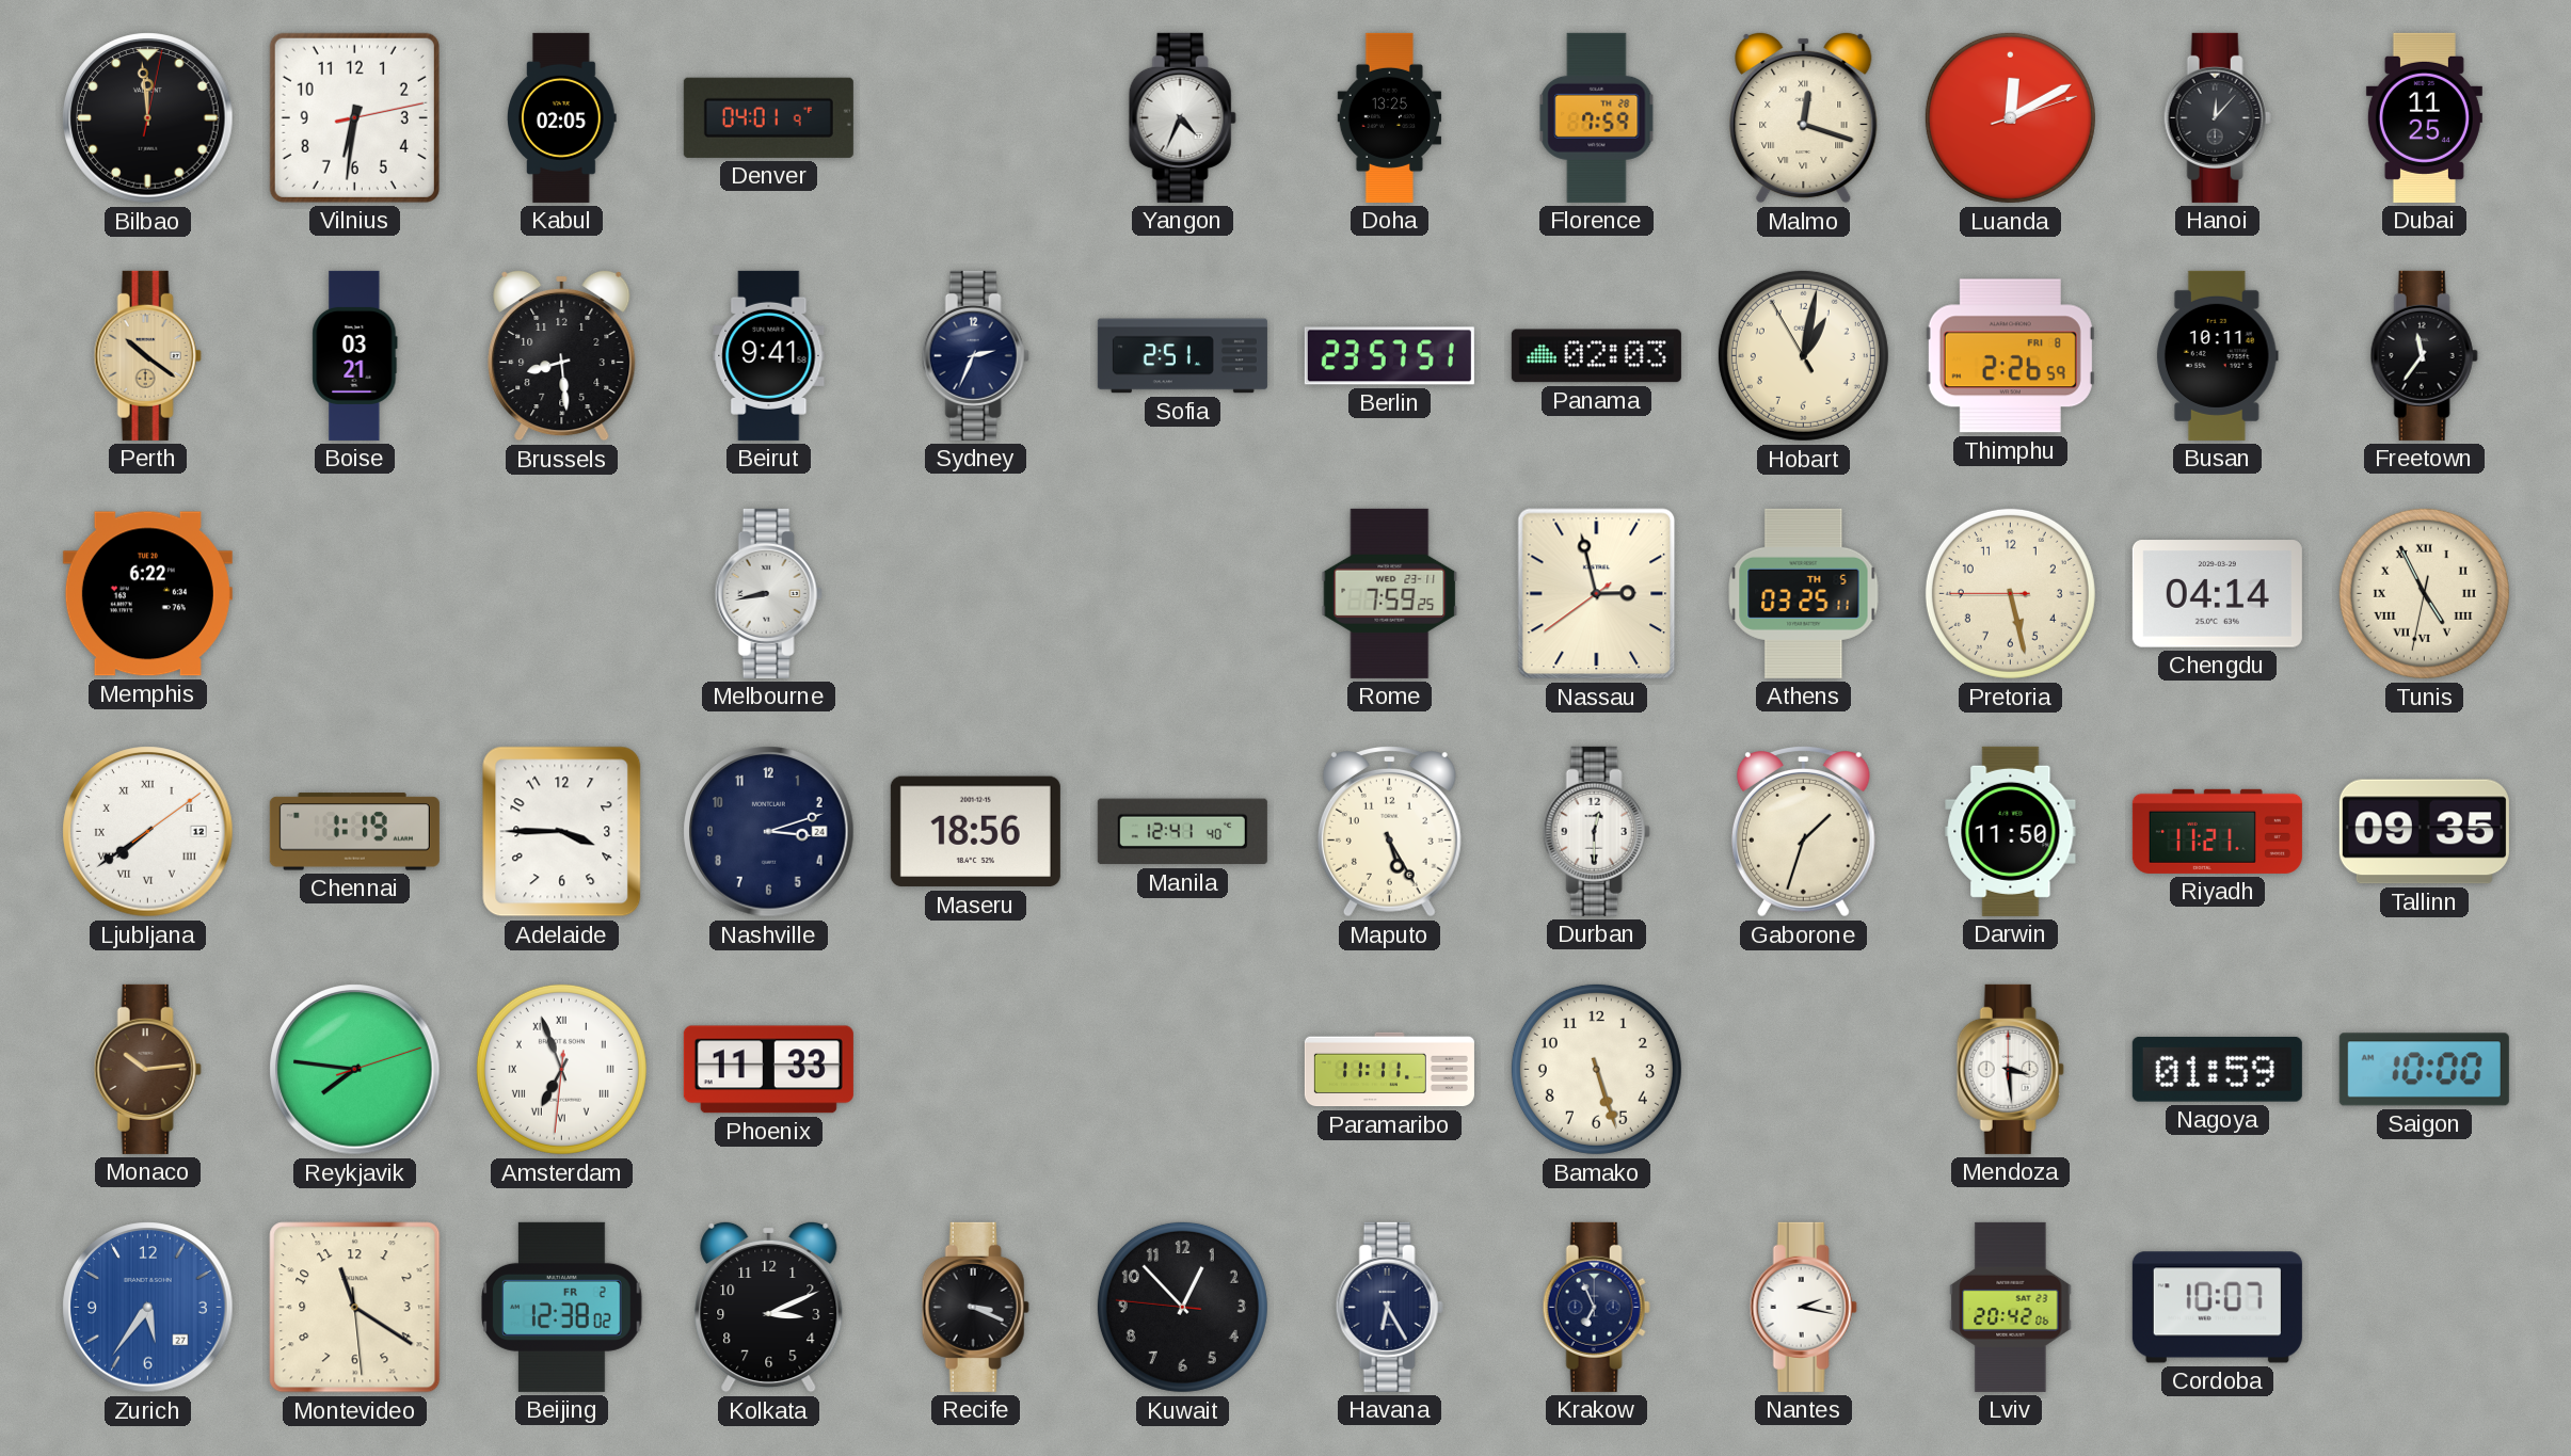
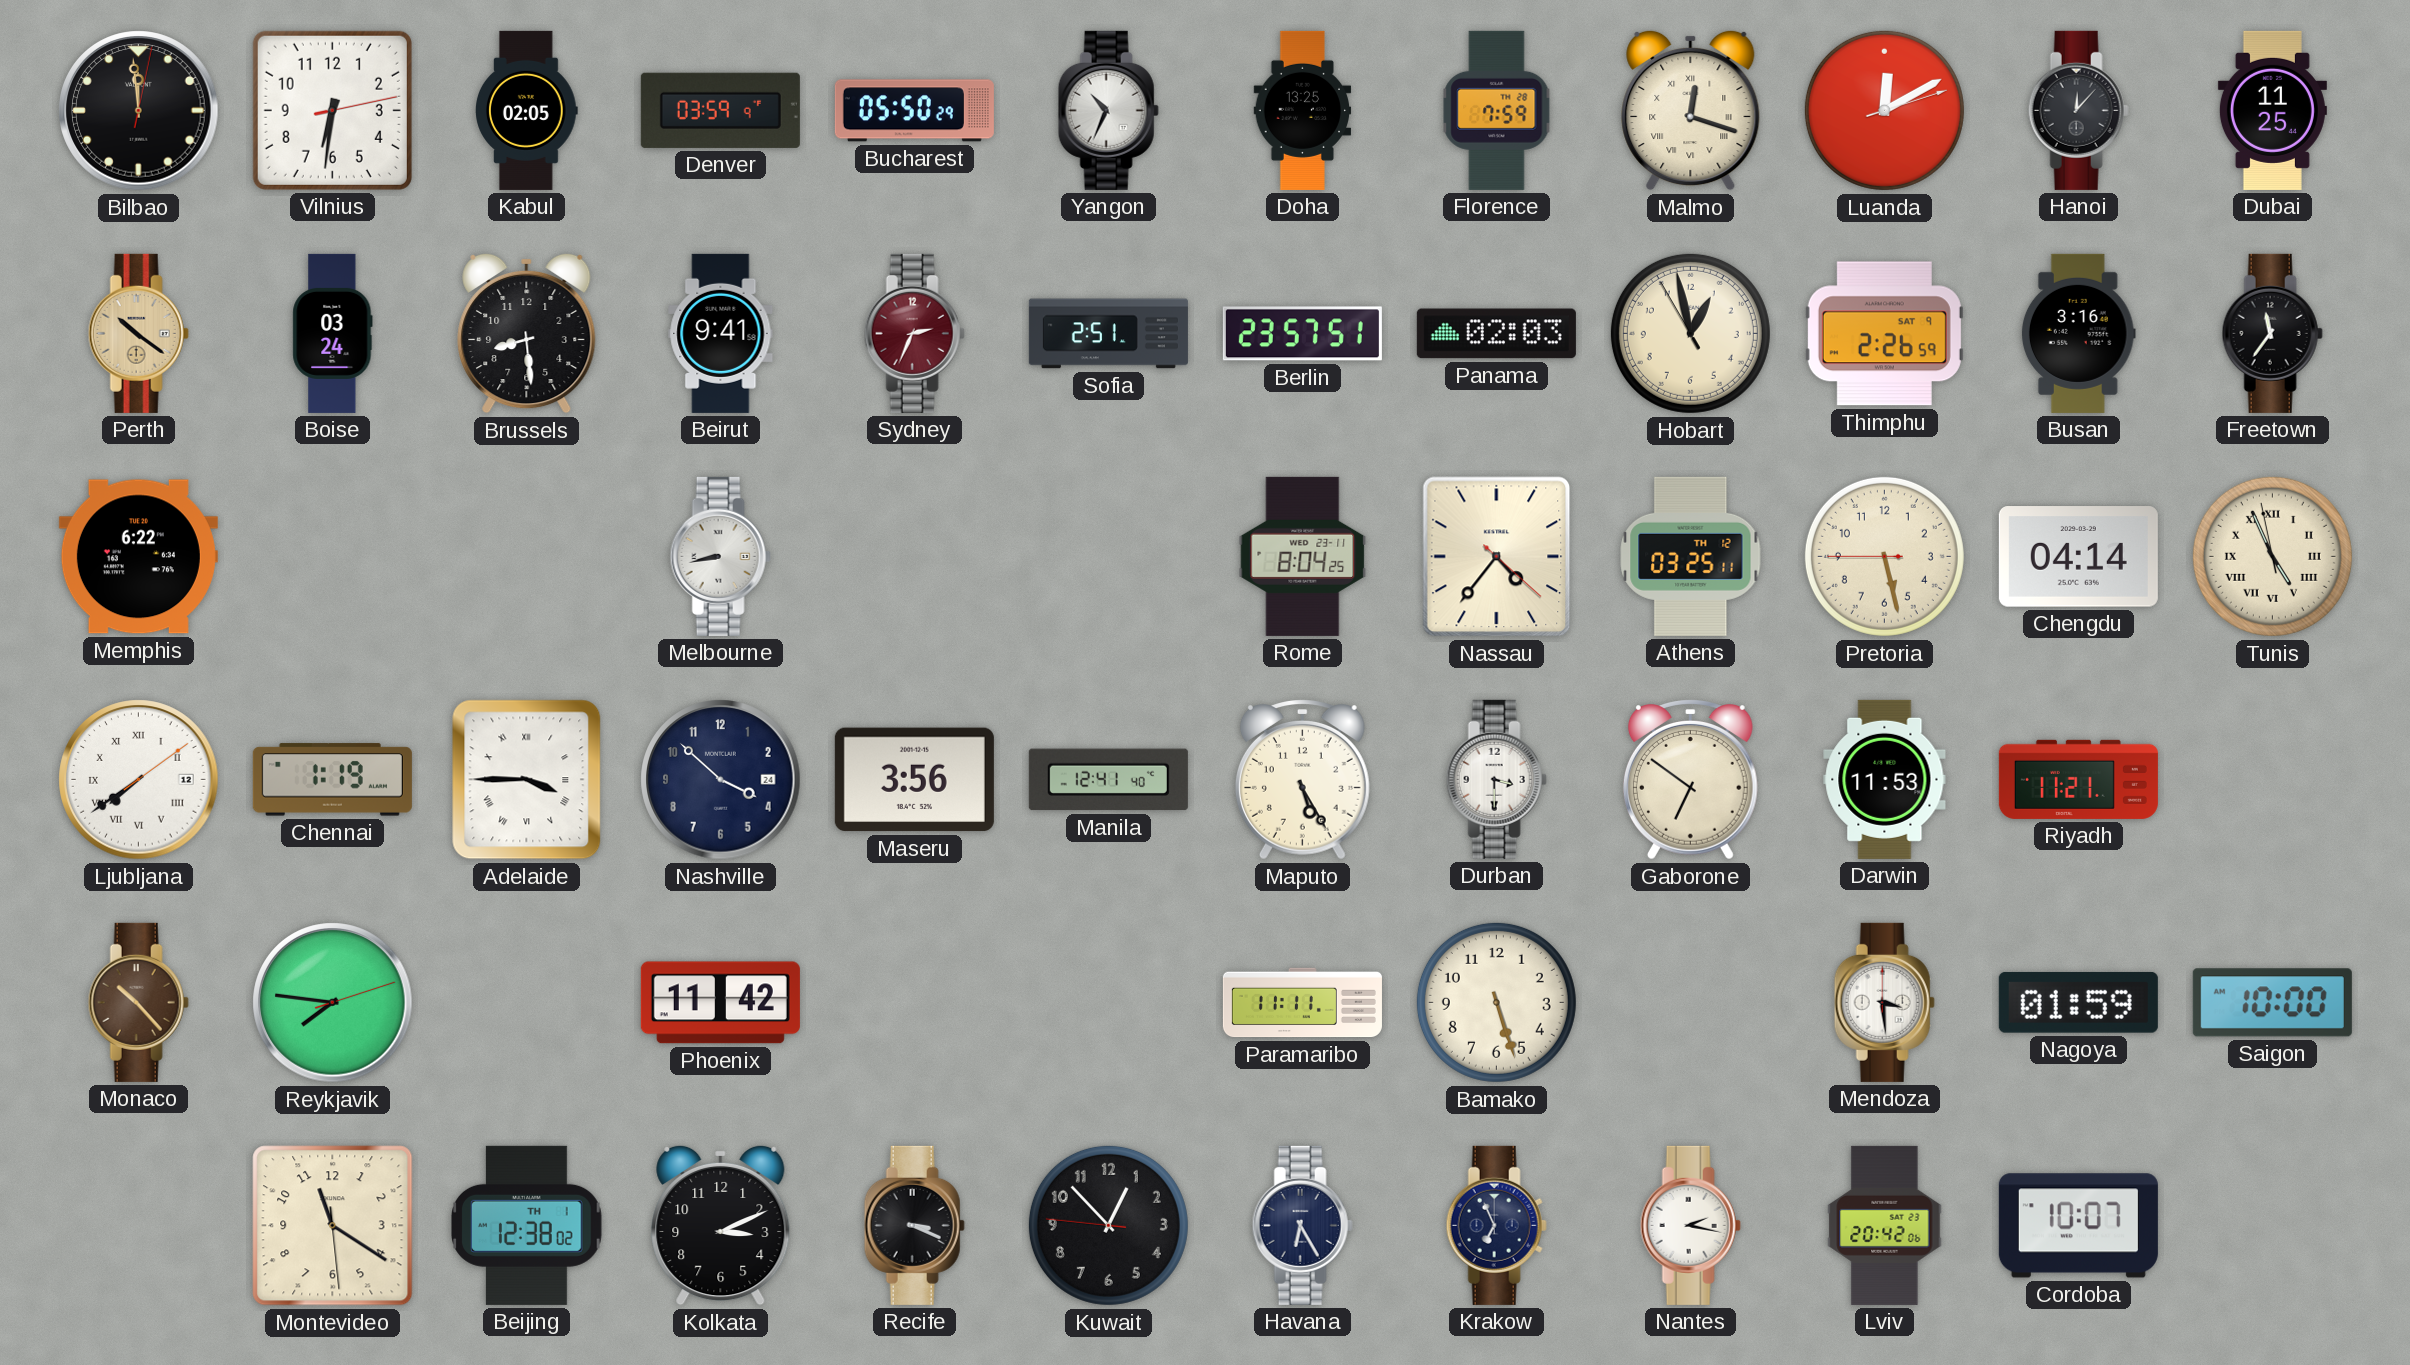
Denver: 04:01 -> 03:59 (720, 110)
Bucharest: none -> 05:50 (914, 111)
Yangon: 4:34 -> 10:34 (1108, 110)
Boise: 03:21 -> 03:24 (333, 333)
Sydney dial: navy -> burgundy (914, 333)
Hobart: 1:01 -> 12:57 (1690, 333)
Thimphu date: FRI 8 -> SAT 9 (1884, 334)
Busan: 10:11 -> 3:16 (2078, 333)
Rome: 7:59 -> 8:04 (1303, 556)
Nassau: 2:57 -> 4:36 (1497, 557)
Athens date: TH 5 -> TH 12 (1691, 556)
Tunis: 4:55:32 -> 4:55:58 (2272, 556)
Adelaide numerals: Arabic -> Roman (527, 780)
Nashville: 3:12 -> 3:52 (721, 780)
Maseru: 18:56 -> 3:56 (914, 780)
Durban: 12:30 -> 3:30 (1496, 779)
Gaborone: 1:33 -> 6:51 (1690, 780)
Darwin: 11:50 -> 11:53 (1885, 779)
Tallinn: 09:35 -> none (2424, 832)
Monaco: 10:14 -> 10:23 (138, 1002)
Amsterdam: 6:56 -> none (561, 1069)
Phoenix: 11:33 -> 11:42 (720, 1003)
Zurich: 5:36 -> none (148, 1308)
Beijing date: FR 2 -> TH 1 (527, 1225)
